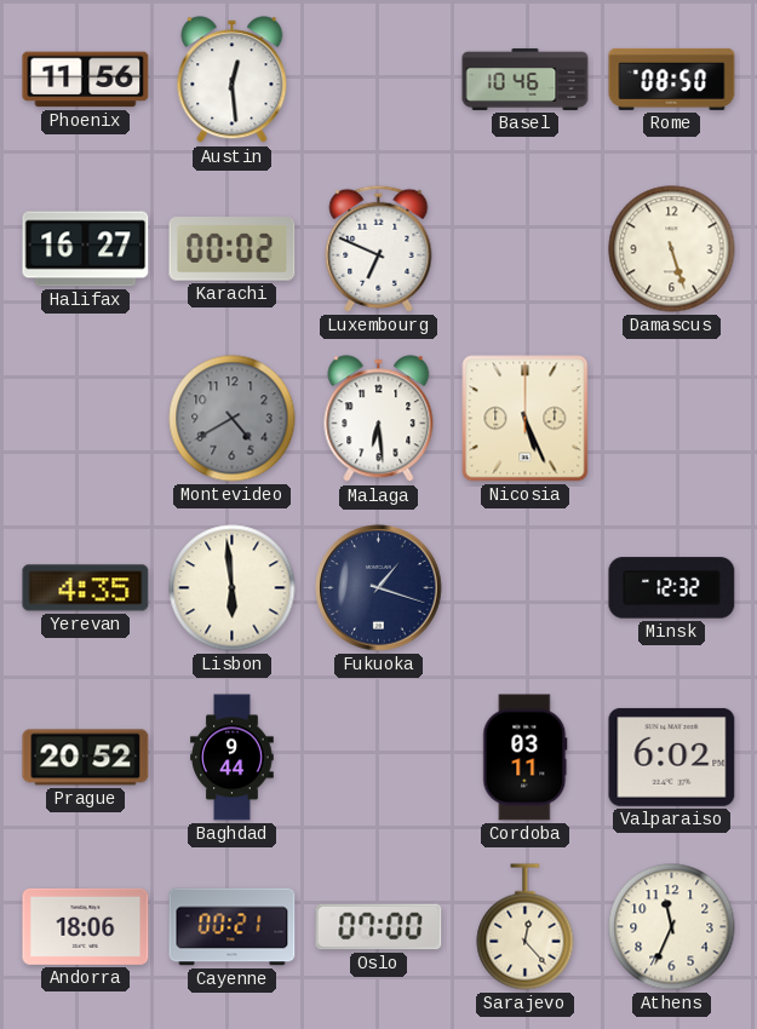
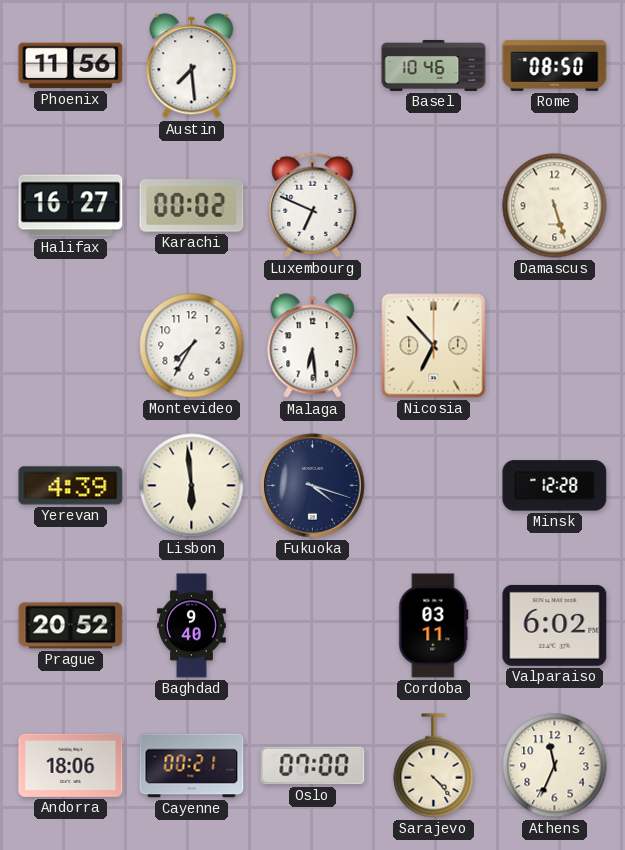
Austin: 12:29 -> 7:29 (192, 66)
Montevideo: 4:40 -> 7:35 (192, 346)
Montevideo dial: grey -> white (192, 346)
Nicosia: 5:26 -> 6:53 (434, 346)
Yerevan: 4:35 -> 4:39 (71, 486)
Fukuoka: 1:18 -> 4:18 (313, 486)
Minsk: 12:32 -> 12:28 (555, 486)
Baghdad: 9:44 -> 9:40 (192, 626)
Sarajevo: 12:23 -> 4:23 (434, 766)
